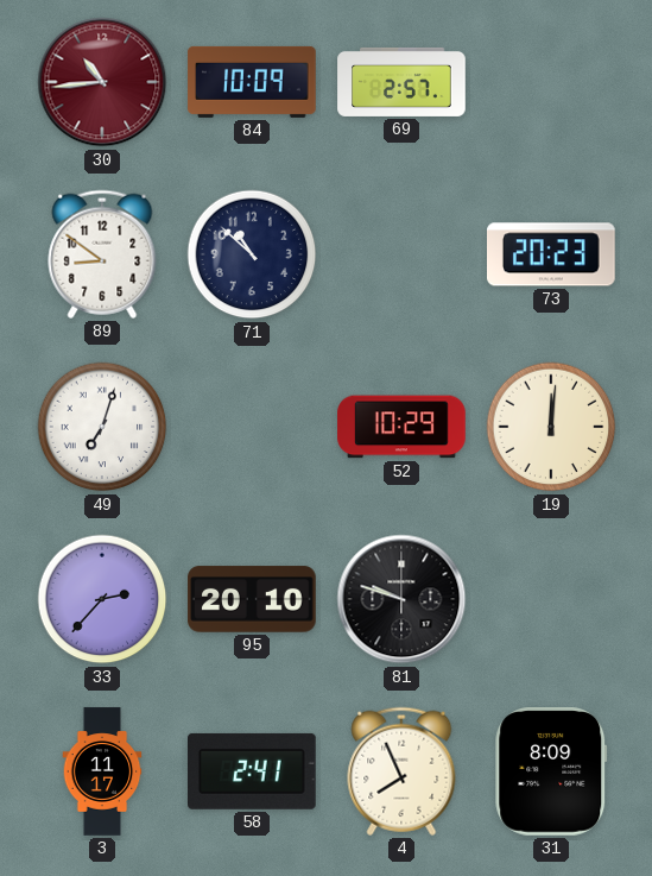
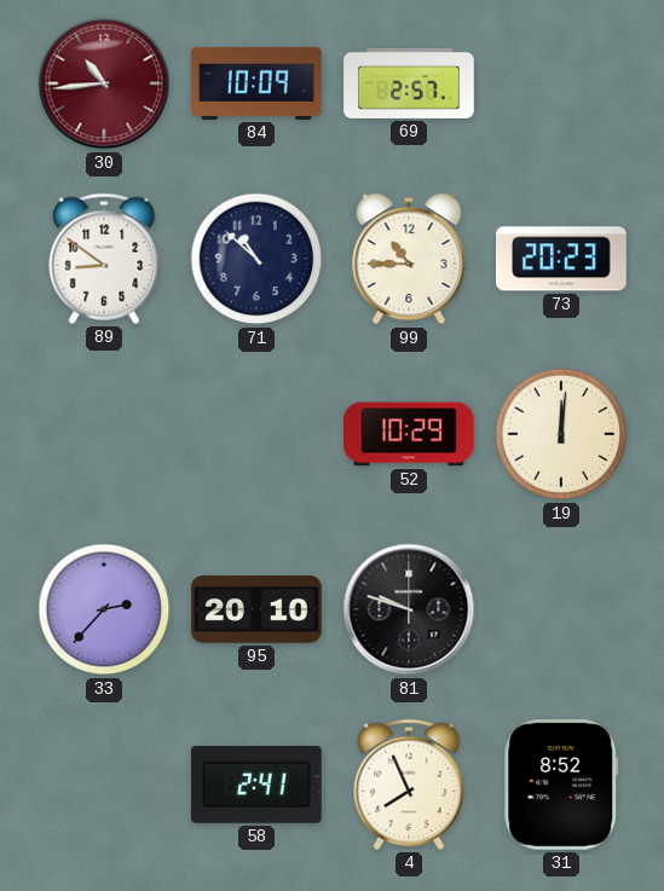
99: none -> 10:45 (409, 259)
49: 7:03 -> none (102, 427)
3: 11:17 -> none (102, 771)
31: 8:09 -> 8:52 (561, 786)
